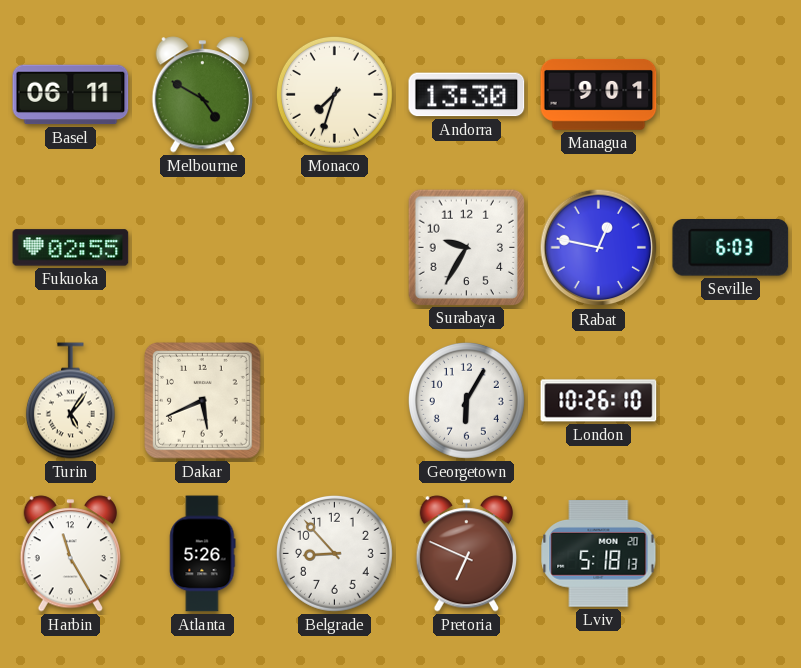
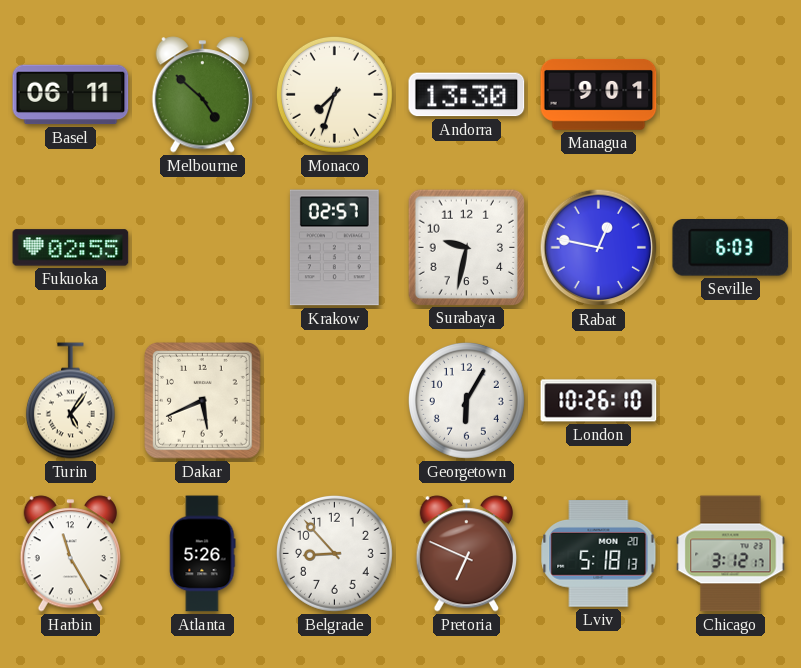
Melbourne: 4:50 -> 4:52 (202, 95)
Krakow: none -> 02:57 (334, 248)
Surabaya: 9:35 -> 9:32 (466, 247)
Chicago: none -> 3:12 (731, 554)
